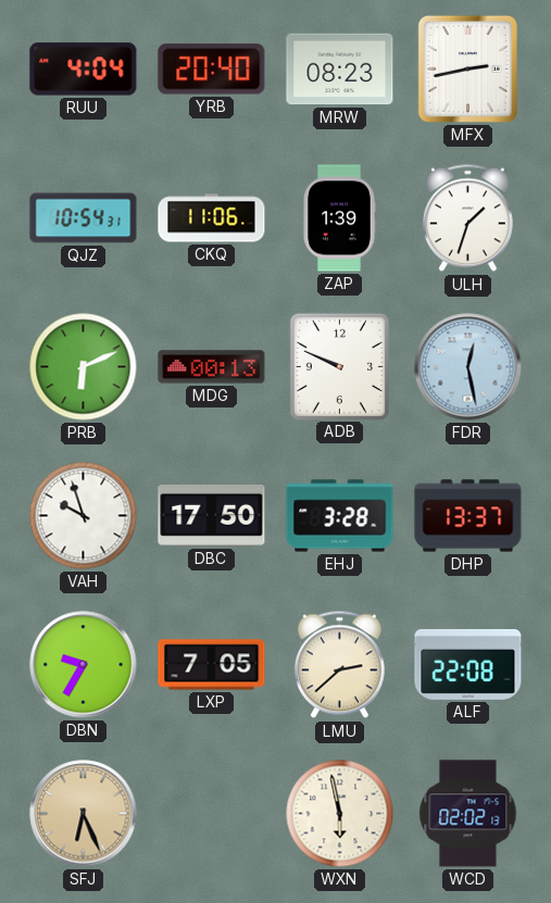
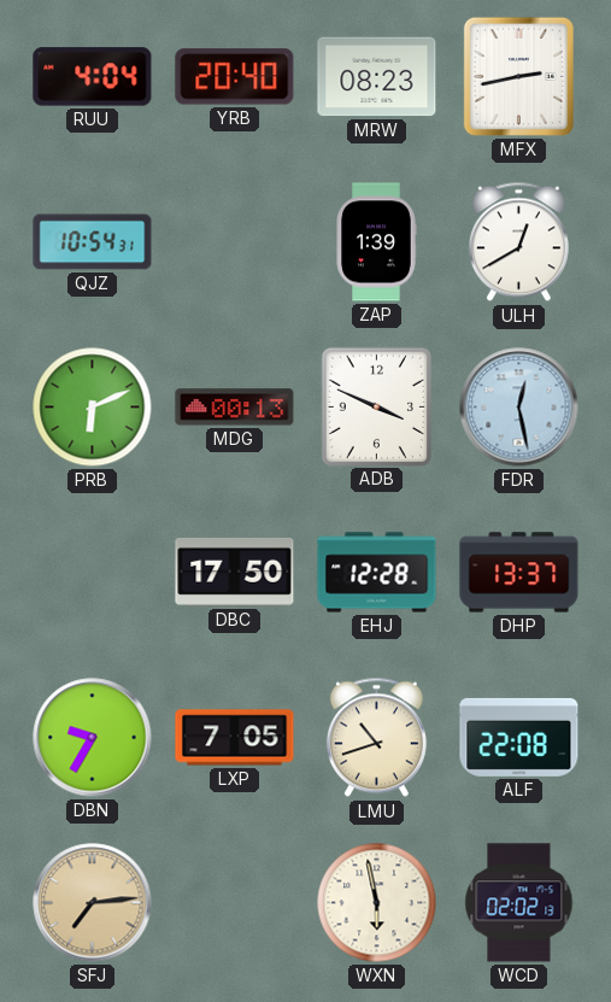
CKQ: 11:06 -> none (212, 218)
ULH: 1:33 -> 12:40 (518, 242)
ADB: 9:49 -> 3:49 (376, 406)
VAH: 9:57 -> none (84, 516)
EHJ: 3:28 -> 12:28 (377, 573)
LMU: 2:38 -> 10:42 (376, 738)
SFJ: 6:26 -> 7:14 (93, 903)
